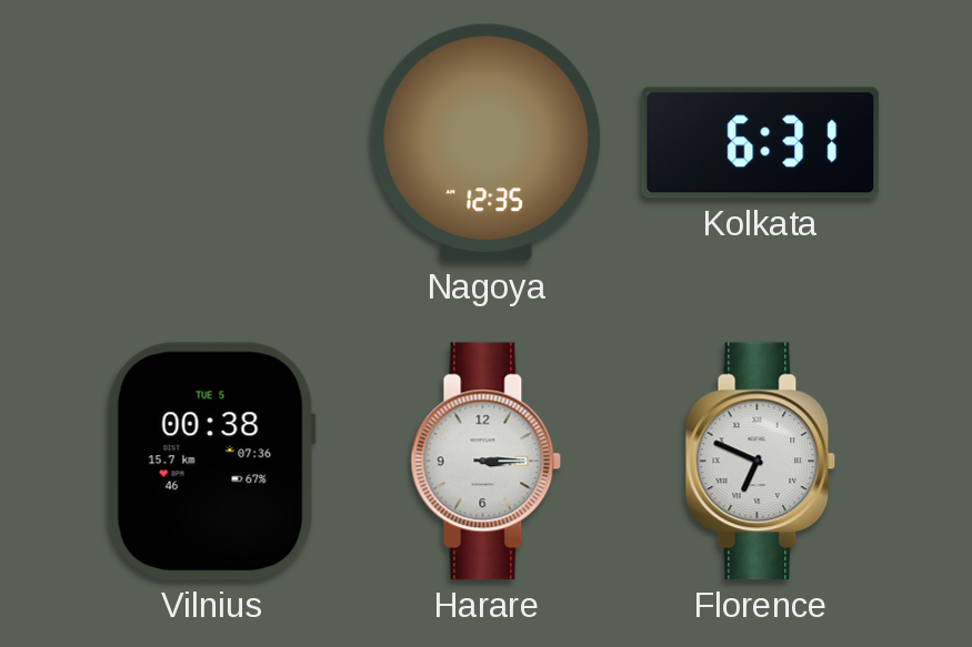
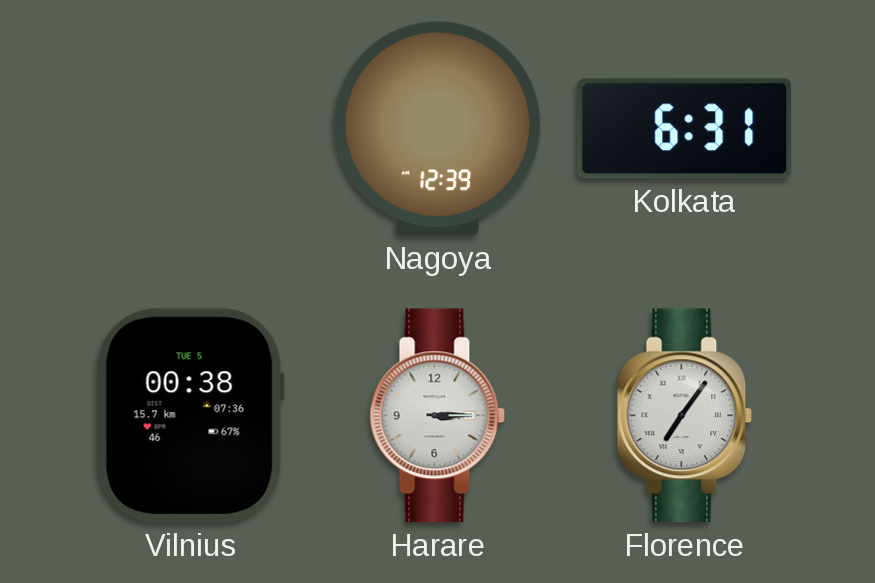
Nagoya: 12:35 -> 12:39 (438, 129)
Florence: 6:49 -> 7:06 (685, 416)
